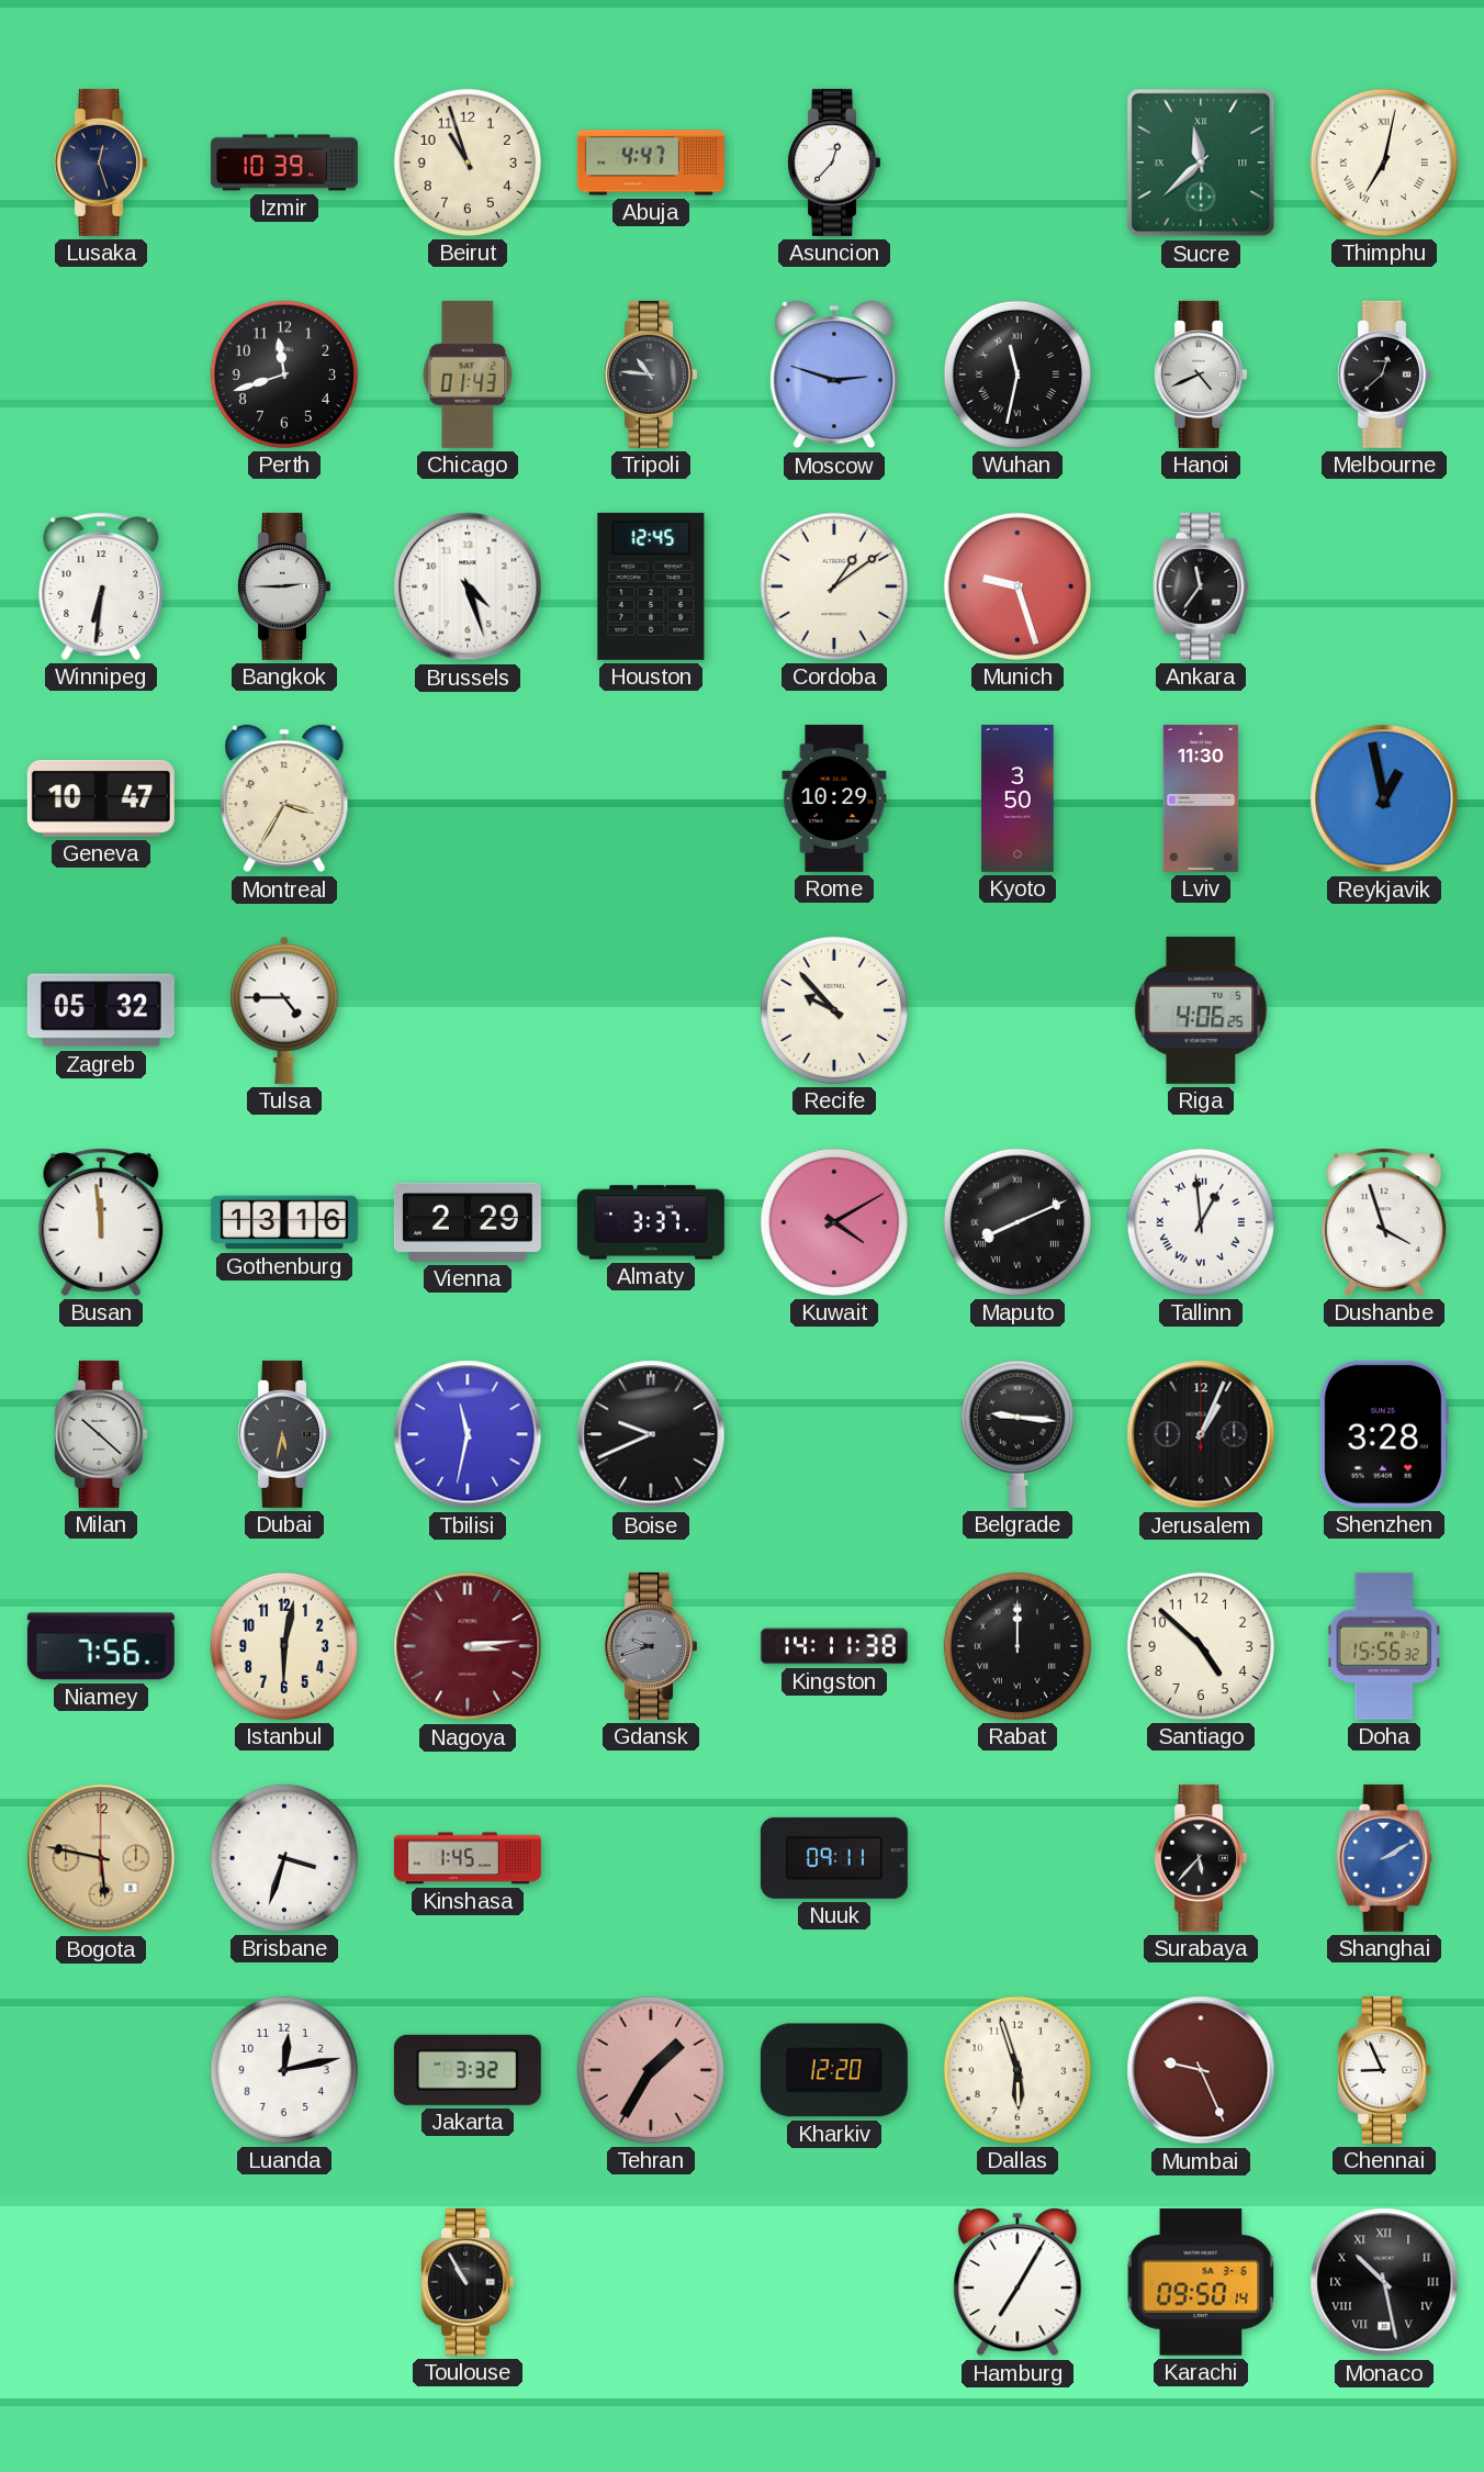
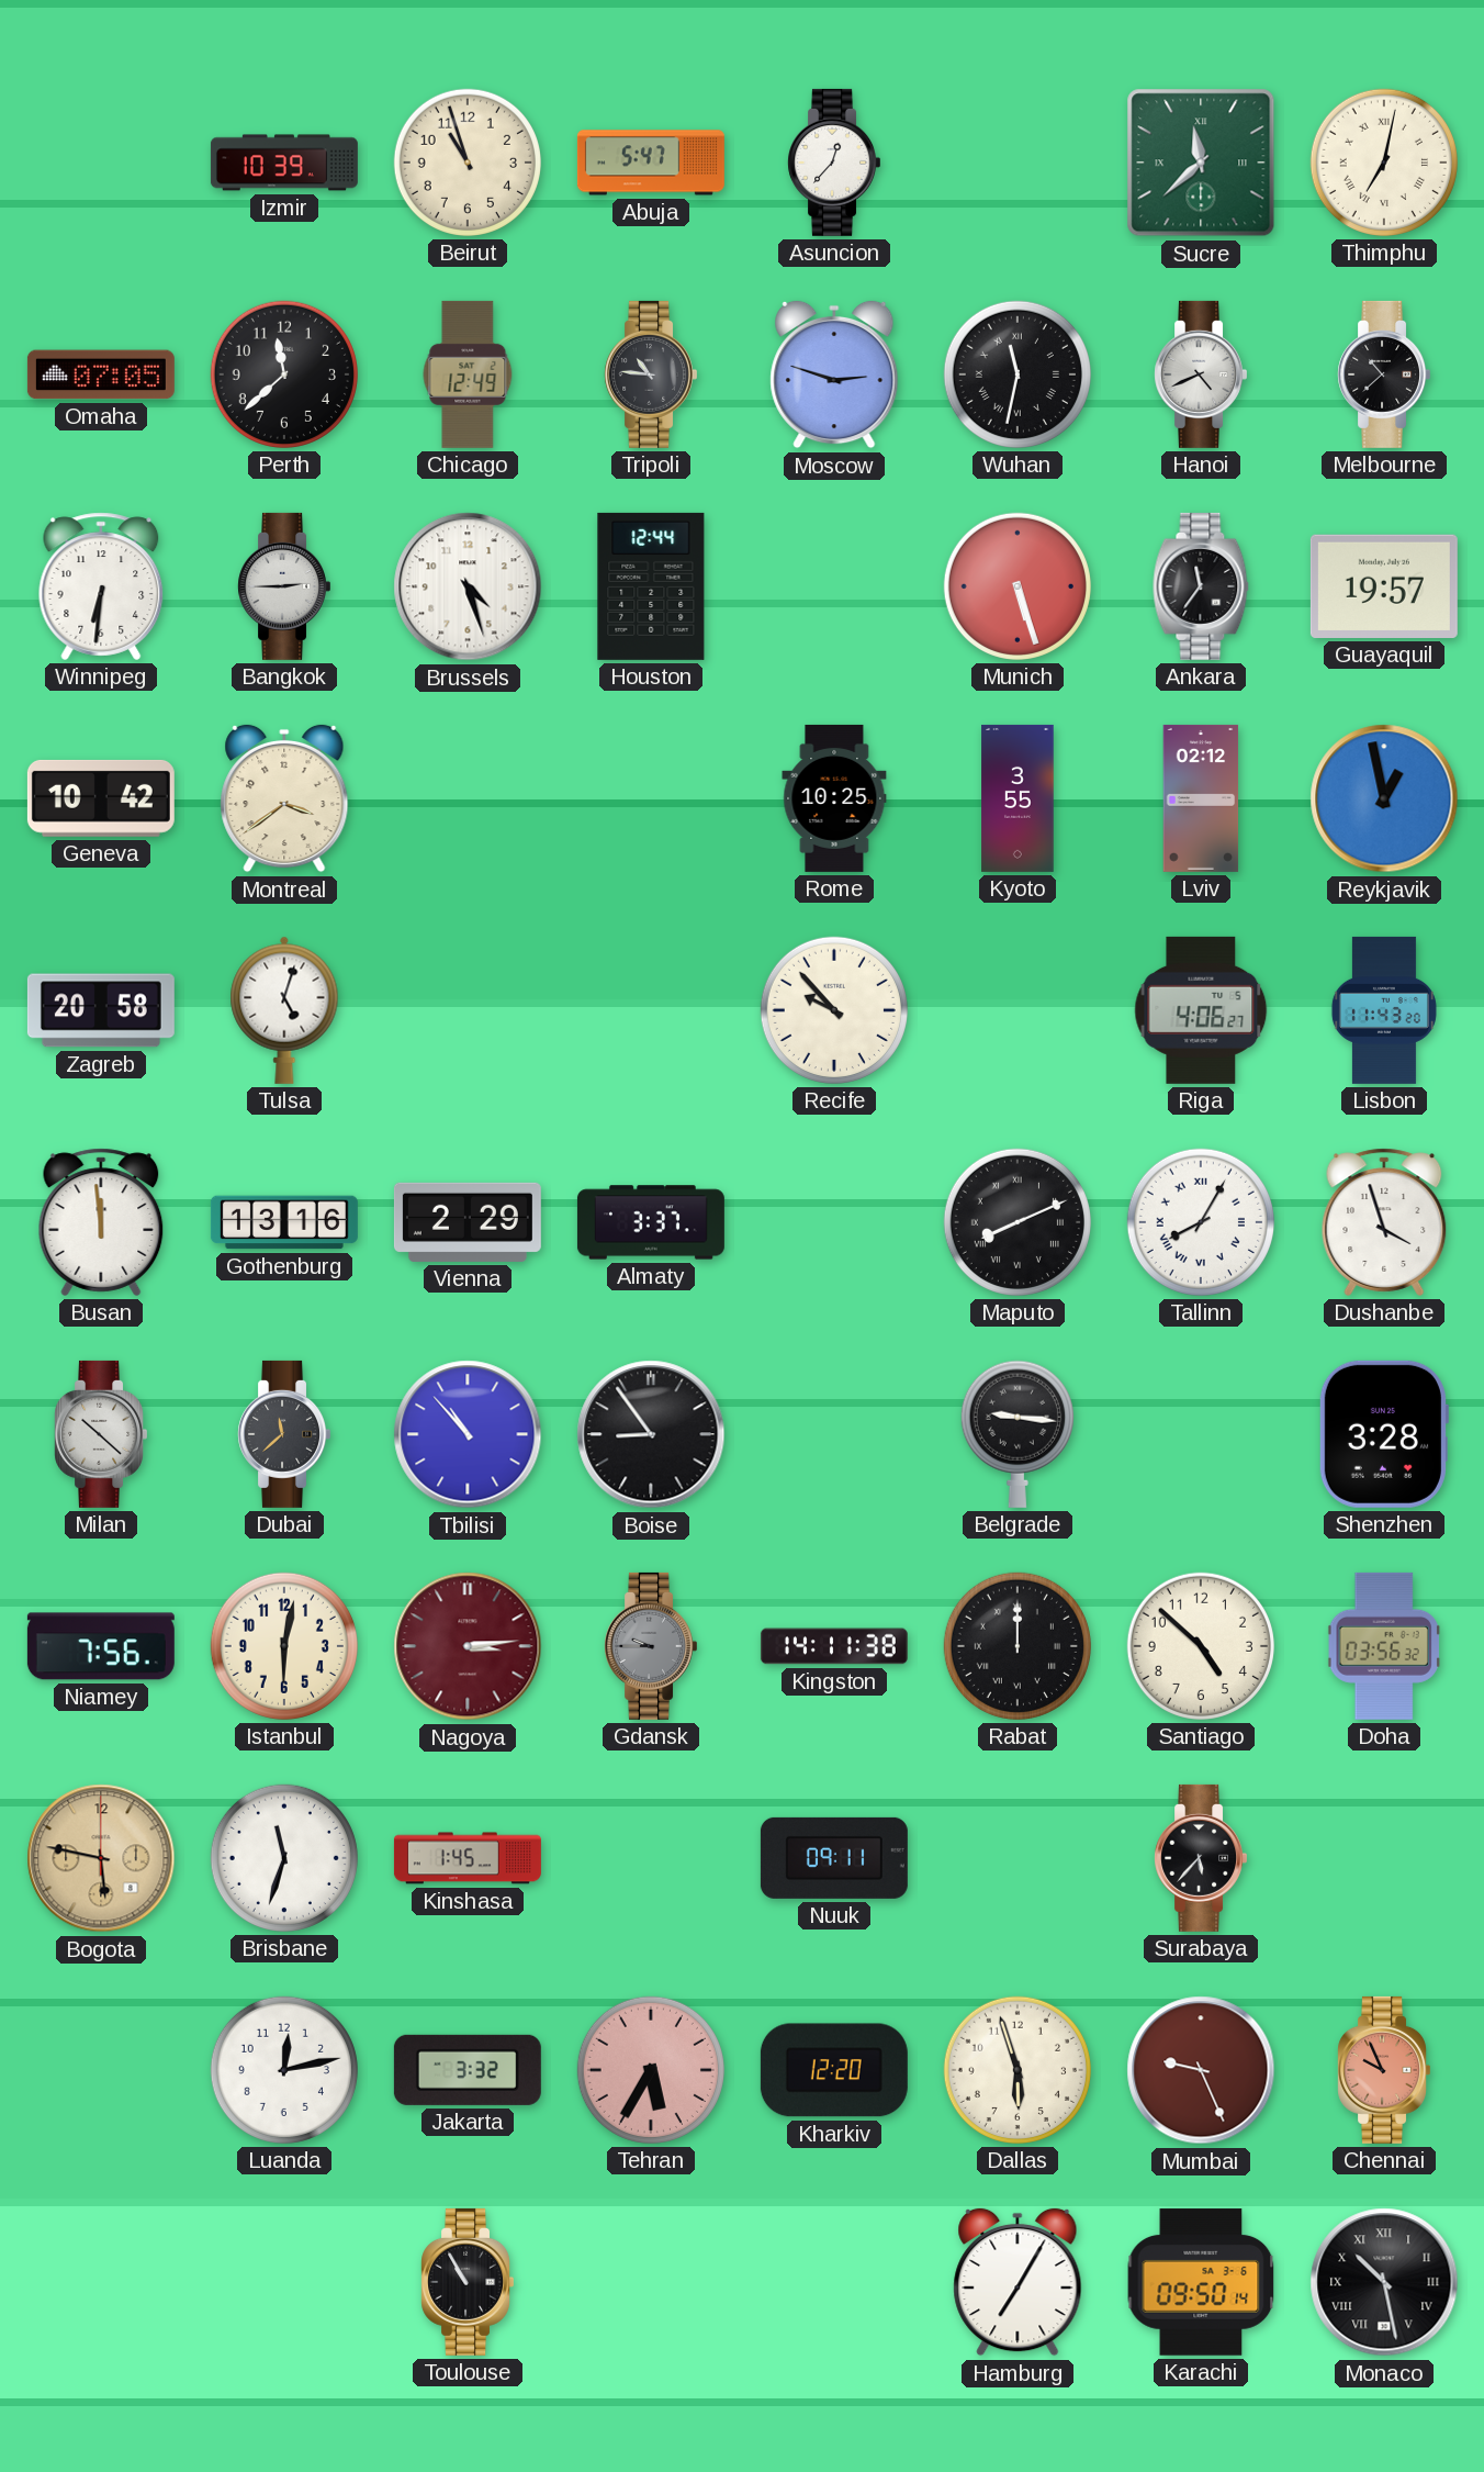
Lusaka: 12:27 -> none (100, 163)
Abuja: 4:47 -> 5:47 (651, 163)
Omaha: none -> 07:05 (101, 374)
Perth: 11:42 -> 11:38 (284, 374)
Chicago: 01:43 -> 12:49 (468, 374)
Melbourne: 12:38 -> 10:38 (1383, 374)
Houston: 12:45 -> 12:44 (651, 586)
Cordoba: 1:09 -> none (834, 586)
Munich: 9:27 -> 5:27 (1018, 586)
Guayaquil: none -> 19:57 (1384, 586)
Geneva: 10:47 -> 10:42 (101, 798)
Montreal: 3:35 -> 3:39 (284, 798)
Rome: 10:29 -> 10:25 (834, 798)
Kyoto: 3:50 -> 3:55 (1018, 798)
Lviv: 11:30 -> 02:12 (1201, 798)
Zagreb: 05:32 -> 20:58 (101, 1010)
Tulsa: 4:45 -> 5:03 (284, 1010)
Riga: 4:06:25 -> 4:06:27 (1201, 1010)
Lisbon: none -> 11:43 (1384, 1010)
Kuwait: 4:10 -> none (834, 1222)
Tallinn: 12:59 -> 8:05 (1201, 1222)
Dubai: 5:32 -> 11:38 (283, 1434)
Tbilisi: 11:32 -> 10:53 (468, 1434)
Boise: 9:41 -> 8:54 (651, 1434)
Jerusalem: 1:04 -> none (1201, 1434)
Gdansk: 9:42 -> 9:45 (650, 1646)
Doha: 15:56 -> 03:56 (1384, 1646)
Brisbane: 3:33 -> 11:33 (284, 1858)
Shanghai: 2:10 -> none (1384, 1858)
Tehran: 1:35 -> 5:35 (651, 2070)
Chennai: 8:56 -> 9:56 (1383, 2070)
Chennai dial: white -> salmon (1383, 2070)
